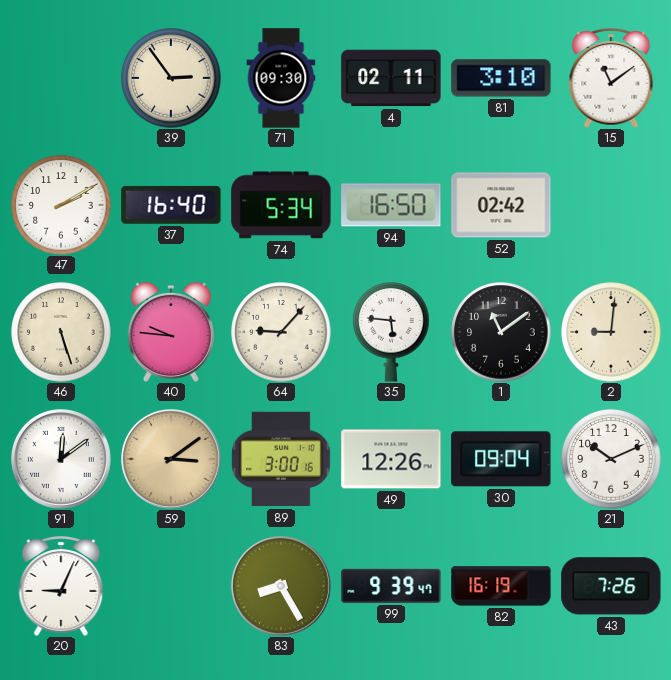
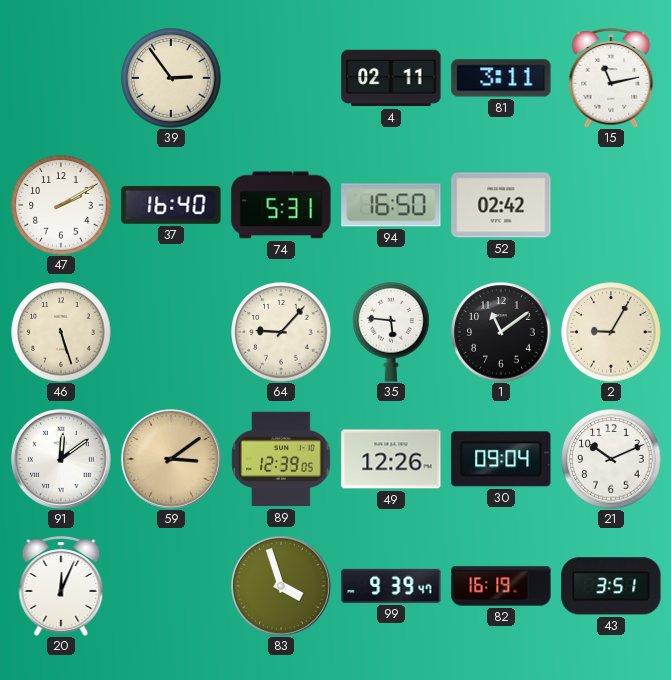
71: 09:30 -> none (281, 78)
81: 3:10 -> 3:11 (501, 78)
15: 11:09 -> 11:13 (611, 78)
74: 5:34 -> 5:31 (281, 205)
40: 9:46 -> none (171, 331)
2: 9:01 -> 9:05 (611, 332)
89: 3:00 -> 12:39 (281, 459)
20: 9:04 -> 12:04 (61, 586)
83: 8:25 -> 3:57 (281, 586)
43: 7:26 -> 3:51 (611, 586)
